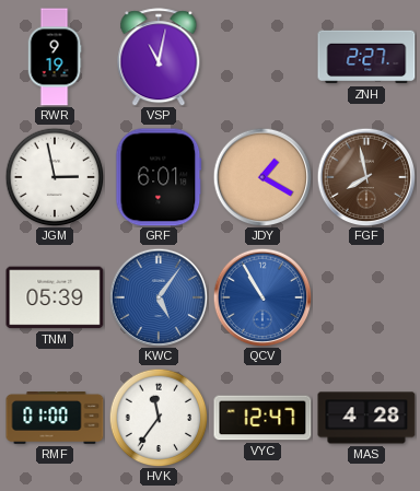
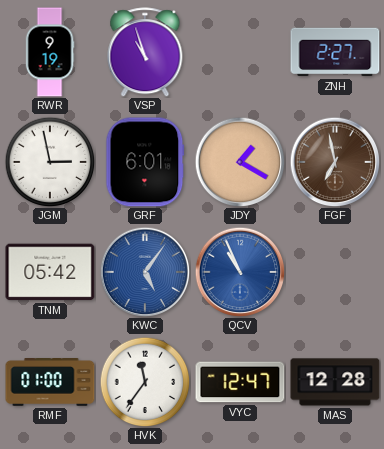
VSP: 11:02 -> 10:57 (145, 52)
FGF: 7:58 -> 6:58 (335, 162)
TNM: 05:39 -> 05:42 (50, 272)
QCV: 10:55 -> 10:56 (240, 272)
MAS: 4:28 -> 12:28 (335, 382)
